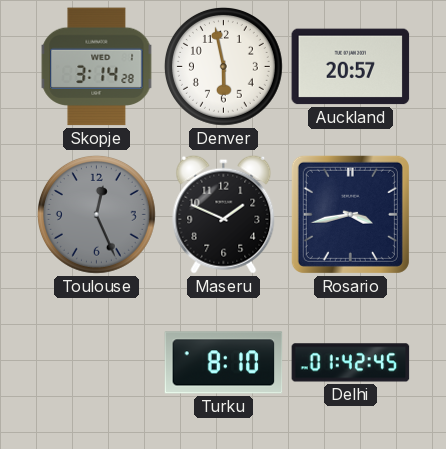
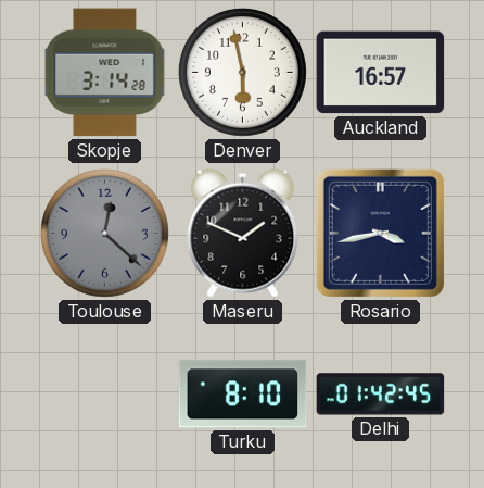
Auckland: 20:57 -> 16:57 (381, 73)
Toulouse: 12:26 -> 12:22 (104, 233)
